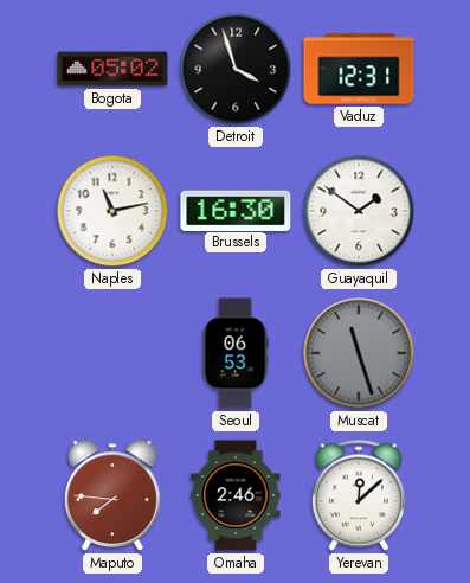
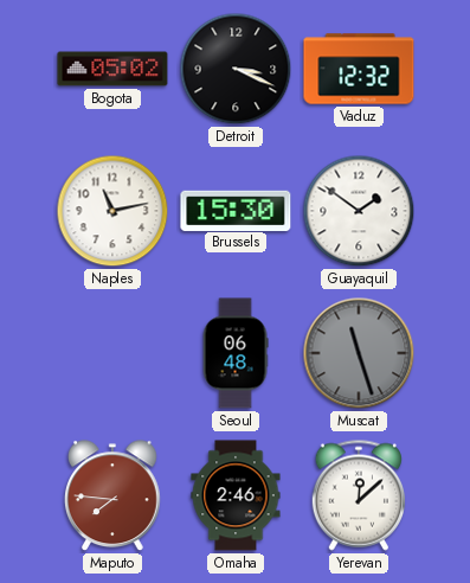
Detroit: 3:57 -> 3:19 (236, 69)
Vaduz: 12:31 -> 12:32 (359, 69)
Brussels: 16:30 -> 15:30 (236, 210)
Seoul: 06:53 -> 06:48 (236, 353)
